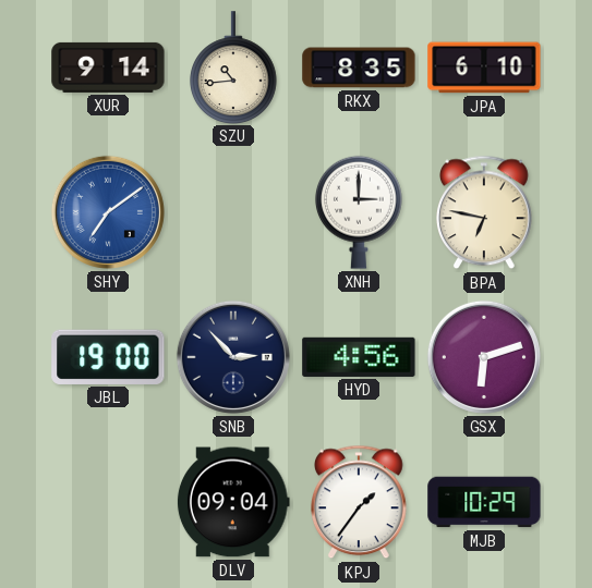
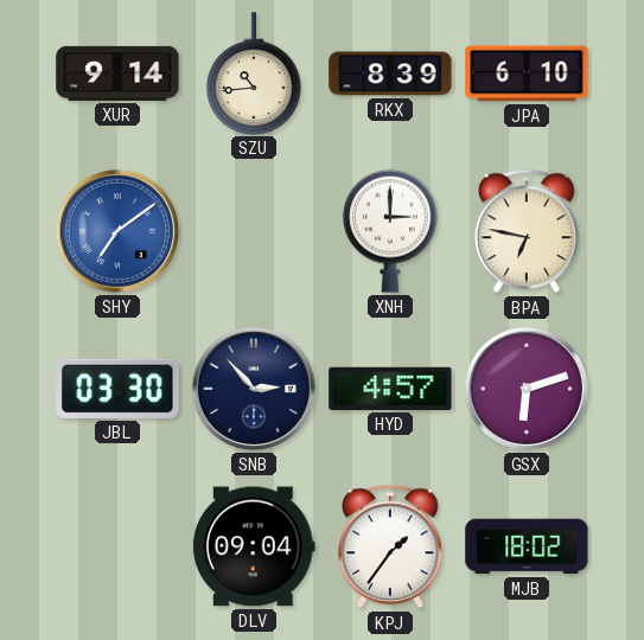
RKX: 8:35 -> 8:39 (390, 73)
JBL: 19:00 -> 03:30 (117, 389)
HYD: 4:56 -> 4:57 (390, 389)
MJB: 10:29 -> 18:02 (527, 546)
